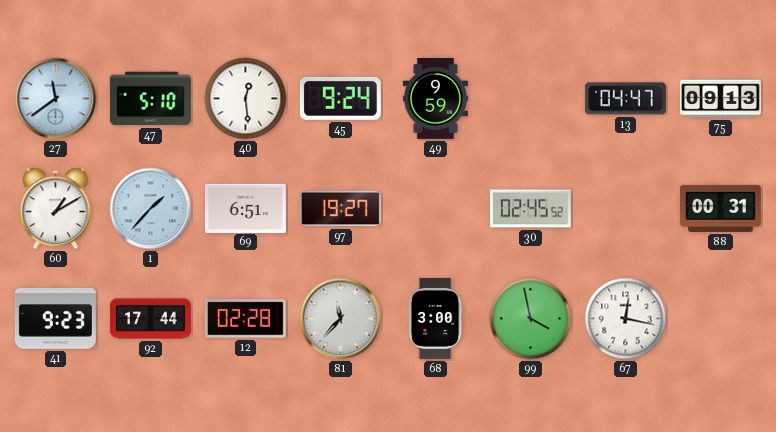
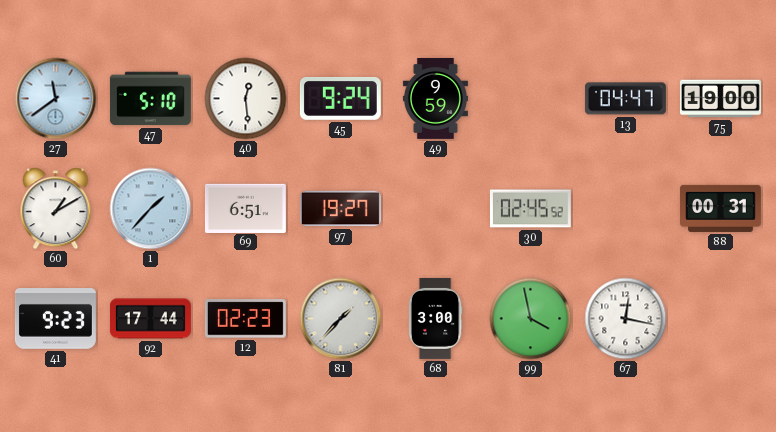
75: 09:13 -> 19:00 (721, 99)
12: 02:28 -> 02:23 (245, 319)
81: 11:37 -> 1:37 (341, 319)
